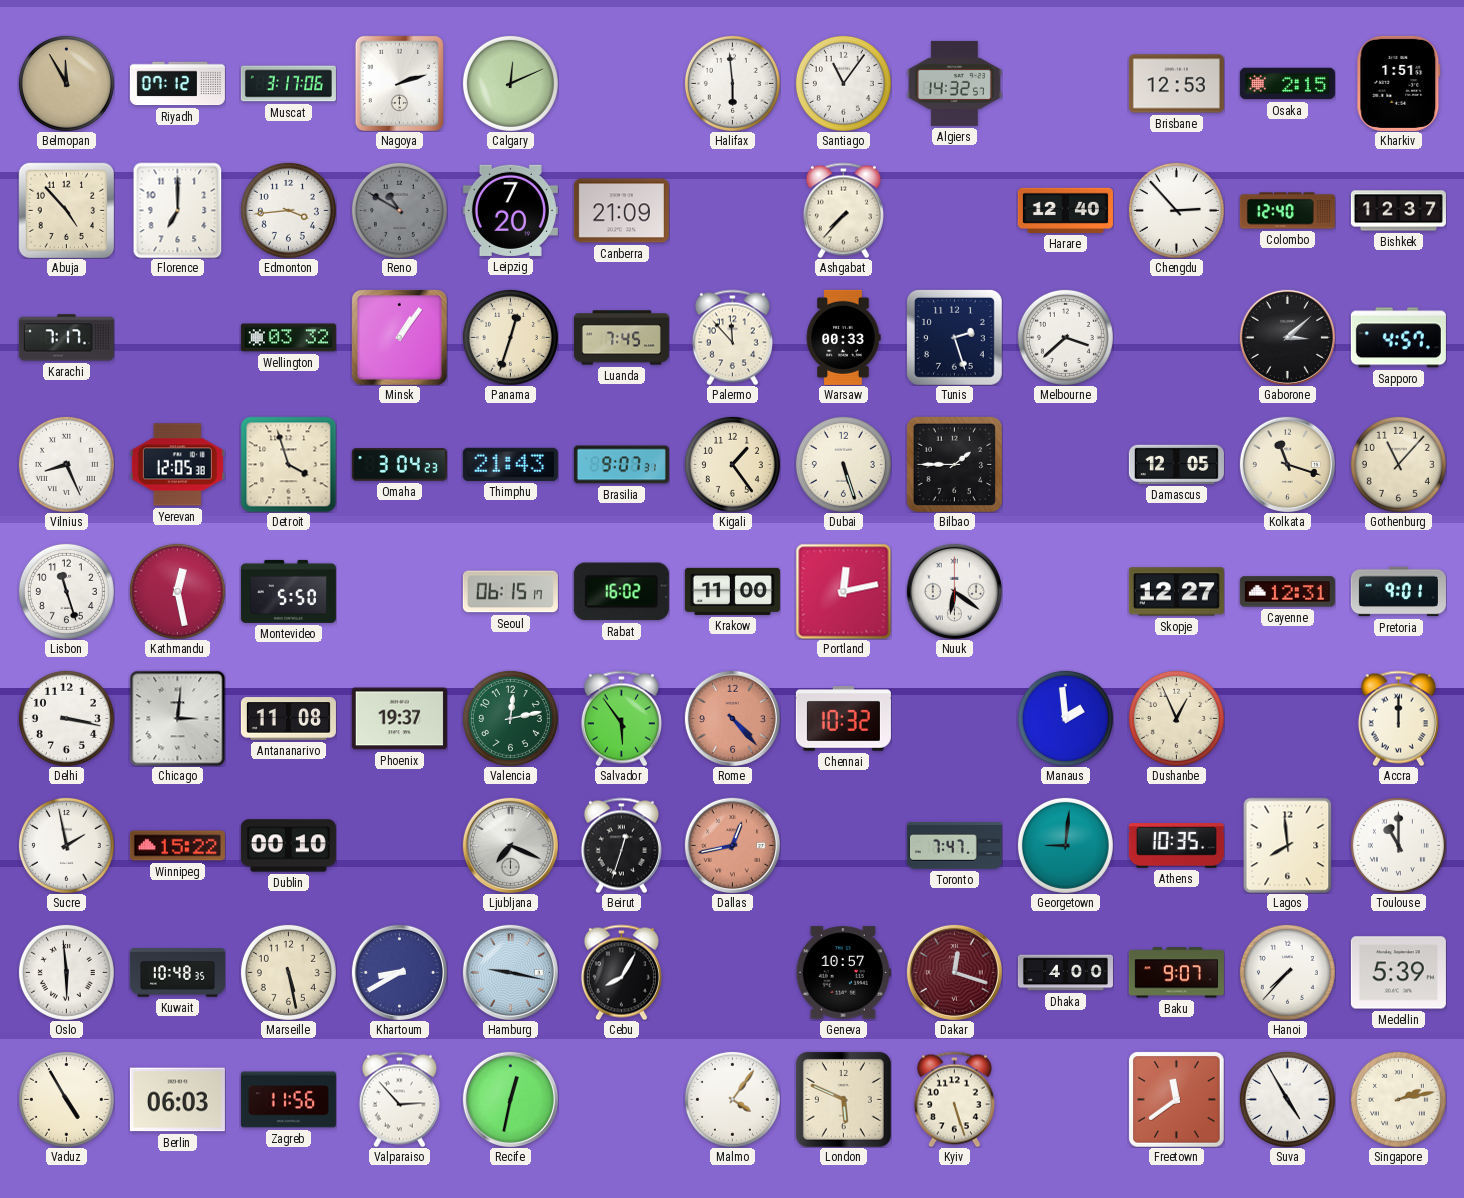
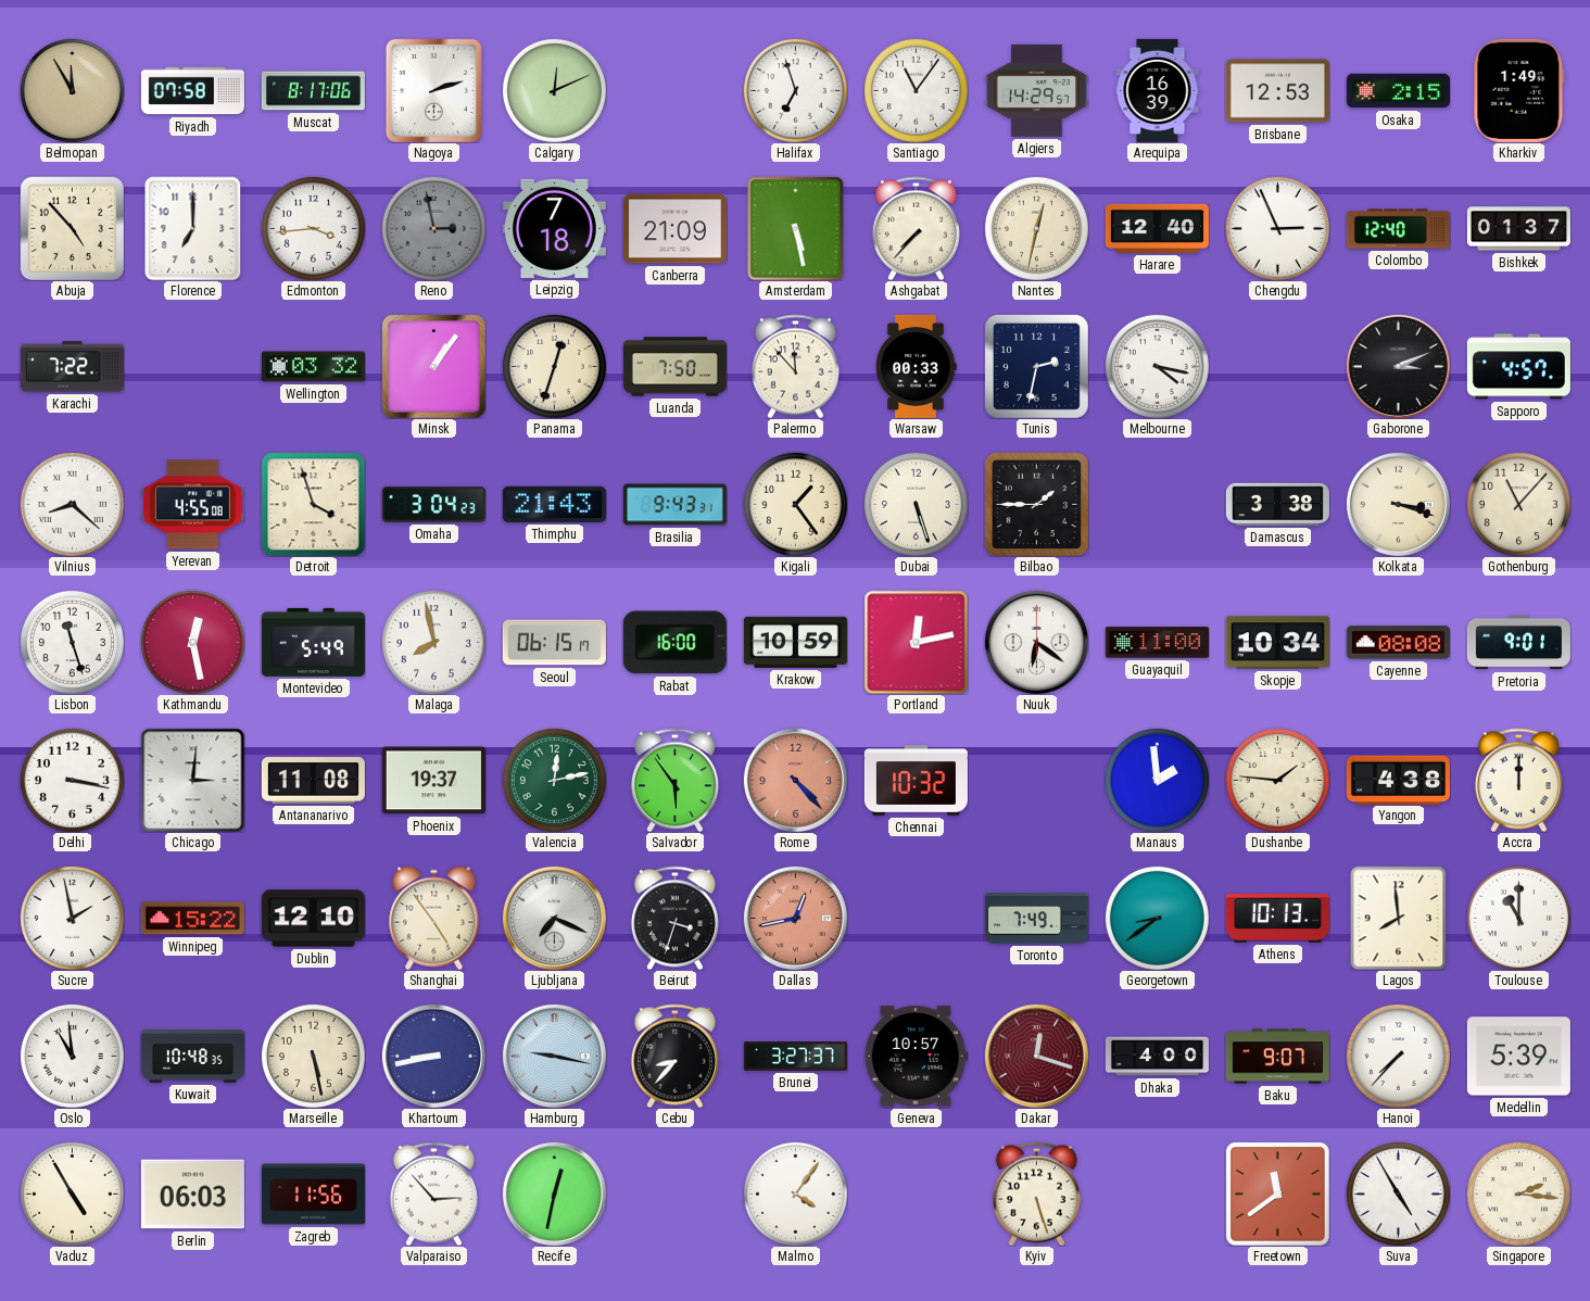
Riyadh: 07:12 -> 07:58 (192, 91)
Muscat: 3:17 -> 8:17 (313, 91)
Halifax: 5:59 -> 6:57 (795, 90)
Algiers: 14:32 -> 14:29 (1036, 90)
Arequipa: none -> 16:39 (1158, 90)
Kharkiv: 1:51 -> 1:49 (1519, 90)
Reno: 10:50 -> 2:58 (433, 228)
Leipzig: 7:20 -> 7:18 (554, 228)
Amsterdam: none -> 5:28 (796, 228)
Nantes: none -> 12:32 (1036, 228)
Chengdu: 2:53 -> 2:56 (1277, 228)
Bishkek: 12:37 -> 01:37 (1518, 229)
Karachi: 7:17 -> 7:22 (72, 367)
Luanda: 7:45 -> 7:50 (674, 367)
Tunis: 2:27 -> 2:32 (1036, 366)
Melbourne: 3:38 -> 4:17 (1157, 366)
Gaborone: 3:08 -> 3:11 (1398, 366)
Vilnius: 8:26 -> 8:22 (72, 504)
Yerevan: 12:05 -> 4:55 (192, 505)
Brasilia: 9:07 -> 9:43 (674, 505)
Damascus: 12:05 -> 3:38 (1277, 504)
Kolkata: 11:18 -> 3:18 (1398, 504)
Montevideo: 5:50 -> 5:49 (313, 642)
Malaga: none -> 7:58 (433, 642)
Rabat: 16:02 -> 16:00 (674, 643)
Krakow: 11:00 -> 10:59 (795, 642)
Guayaquil: none -> 11:00 (1157, 643)
Skopje: 12:27 -> 10:34 (1277, 643)
Cayenne: 12:31 -> 08:08 (1398, 643)
Dushanbe: 12:56 -> 1:46 (1277, 780)
Yangon: none -> 4:38 (1398, 780)
Dublin: 00:10 -> 12:10 (313, 919)
Shanghai: none -> 4:54 (434, 918)
Beirut: 12:33 -> 3:33 (674, 918)
Toronto: 7:47 -> 7:49 (1036, 919)
Georgetown: 9:01 -> 8:39 (1157, 918)
Athens: 10:35 -> 10:13 (1277, 919)
Oslo: 5:59 -> 10:59 (72, 1056)
Khartoum: 8:40 -> 8:43 (433, 1056)
Cebu: 8:05 -> 8:37 (674, 1056)
Brunei: none -> 3:27 (795, 1057)
London: 5:49 -> none (843, 1099)
Singapore: 2:13 -> 2:16 (1518, 1193)
